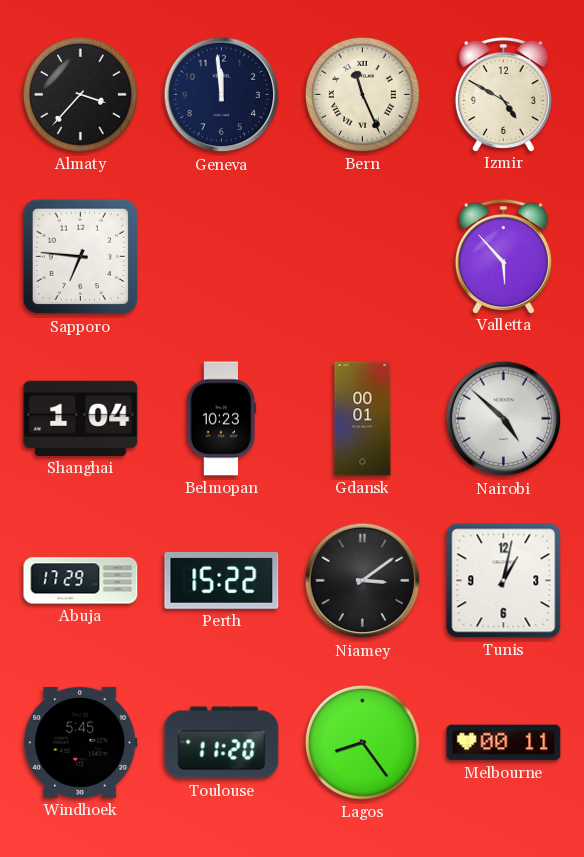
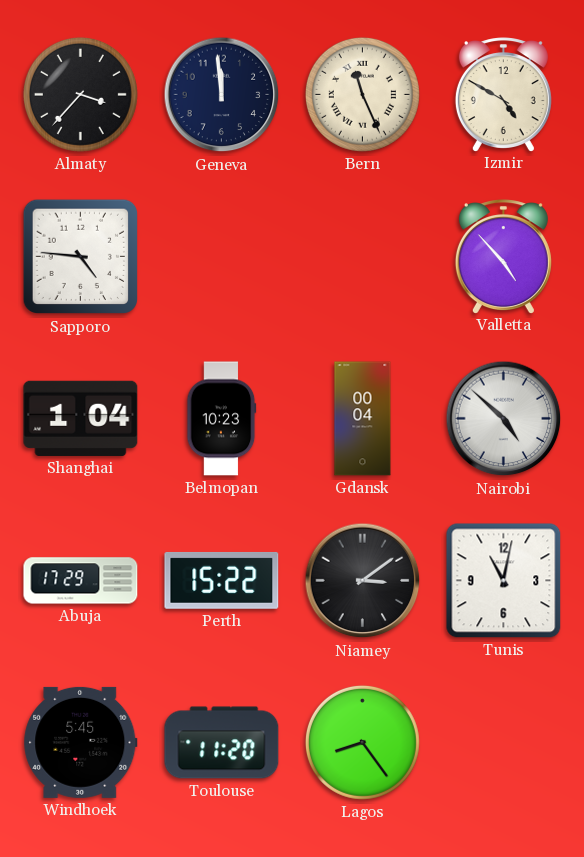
Sapporo: 6:46 -> 4:46 (81, 257)
Valletta: 5:53 -> 4:53 (503, 256)
Gdansk: 00:01 -> 00:04 (363, 419)
Tunis: 1:02 -> 11:02 (504, 581)
Melbourne: 00:11 -> none (504, 743)
